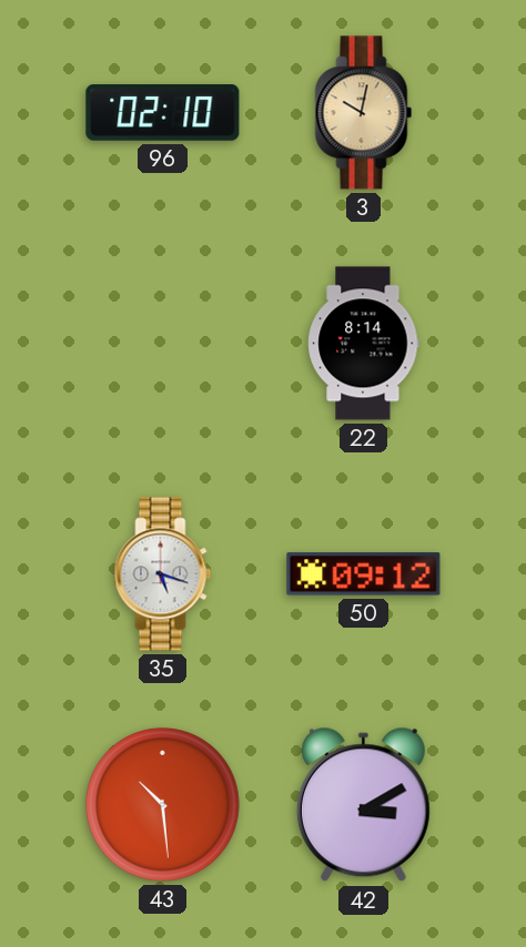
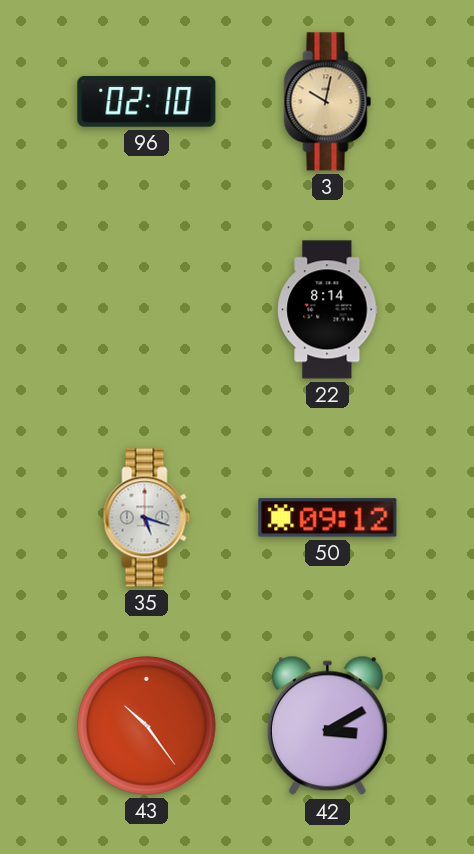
43: 10:29 -> 10:24 (147, 726)
